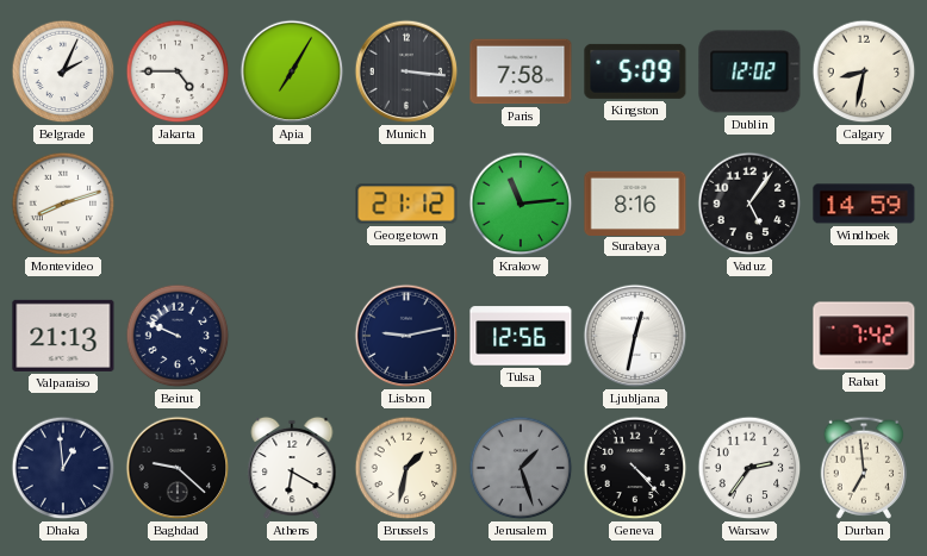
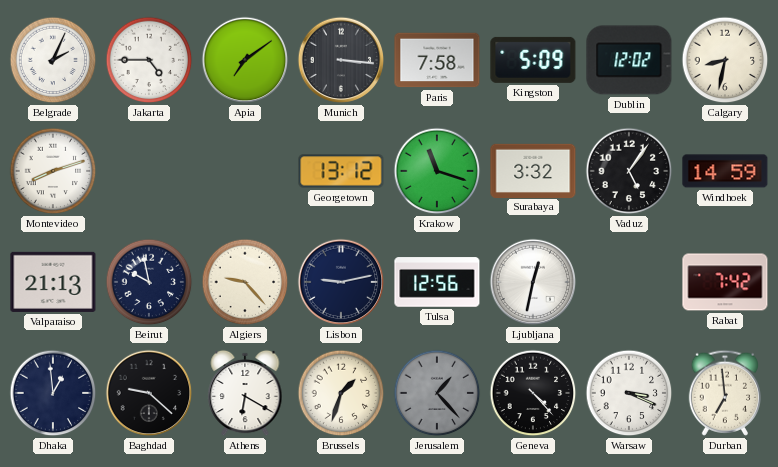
Apia: 7:05 -> 7:09 (245, 60)
Georgetown: 21:12 -> 13:12 (341, 171)
Krakow: 11:14 -> 11:18 (437, 171)
Surabaya: 8:16 -> 3:32 (533, 170)
Beirut: 9:49 -> 9:58 (149, 282)
Algiers: none -> 9:23 (245, 282)
Brussels: 1:32 -> 1:33 (341, 393)
Jerusalem: 1:27 -> 1:23 (437, 393)
Warsaw: 2:36 -> 3:19 (629, 393)
